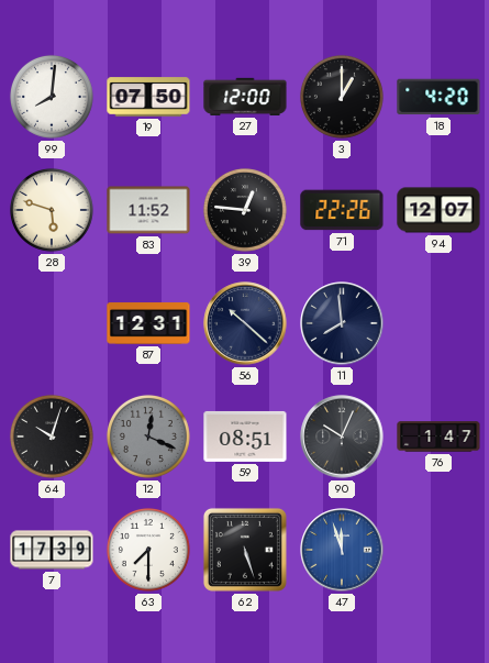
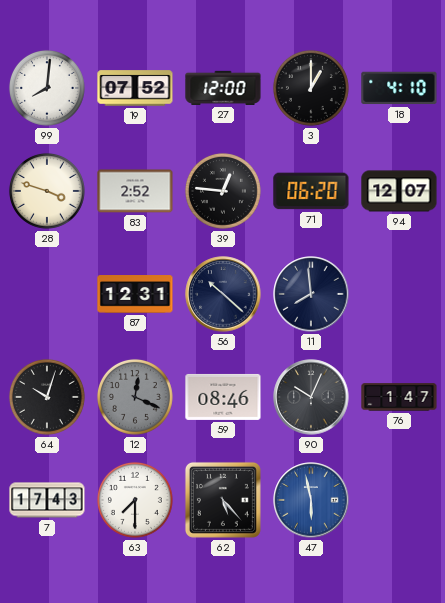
19: 07:50 -> 07:52 (135, 88)
18: 4:20 -> 4:10 (399, 88)
28: 5:48 -> 3:48 (47, 191)
83: 11:52 -> 2:52 (135, 191)
71: 22:26 -> 06:20 (311, 191)
59: 08:51 -> 08:46 (223, 397)
7: 17:39 -> 17:43 (47, 500)
62: 5:27 -> 5:23 (223, 500)
47: 11:57 -> 5:58 (311, 500)
